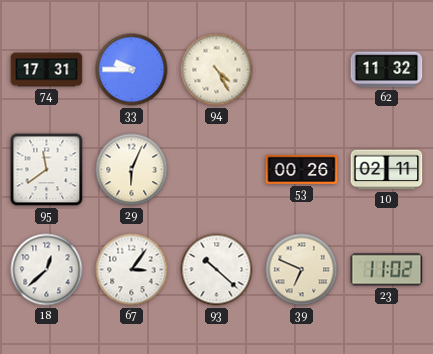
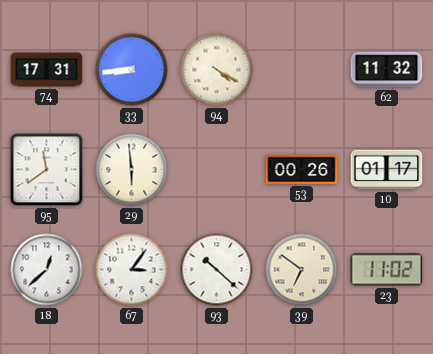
33: 9:45 -> 8:44 (132, 70)
94: 4:25 -> 4:20 (217, 70)
29: 6:04 -> 5:59 (132, 170)
10: 02:11 -> 01:17 (387, 170)
39: 6:49 -> 6:51 (302, 270)
